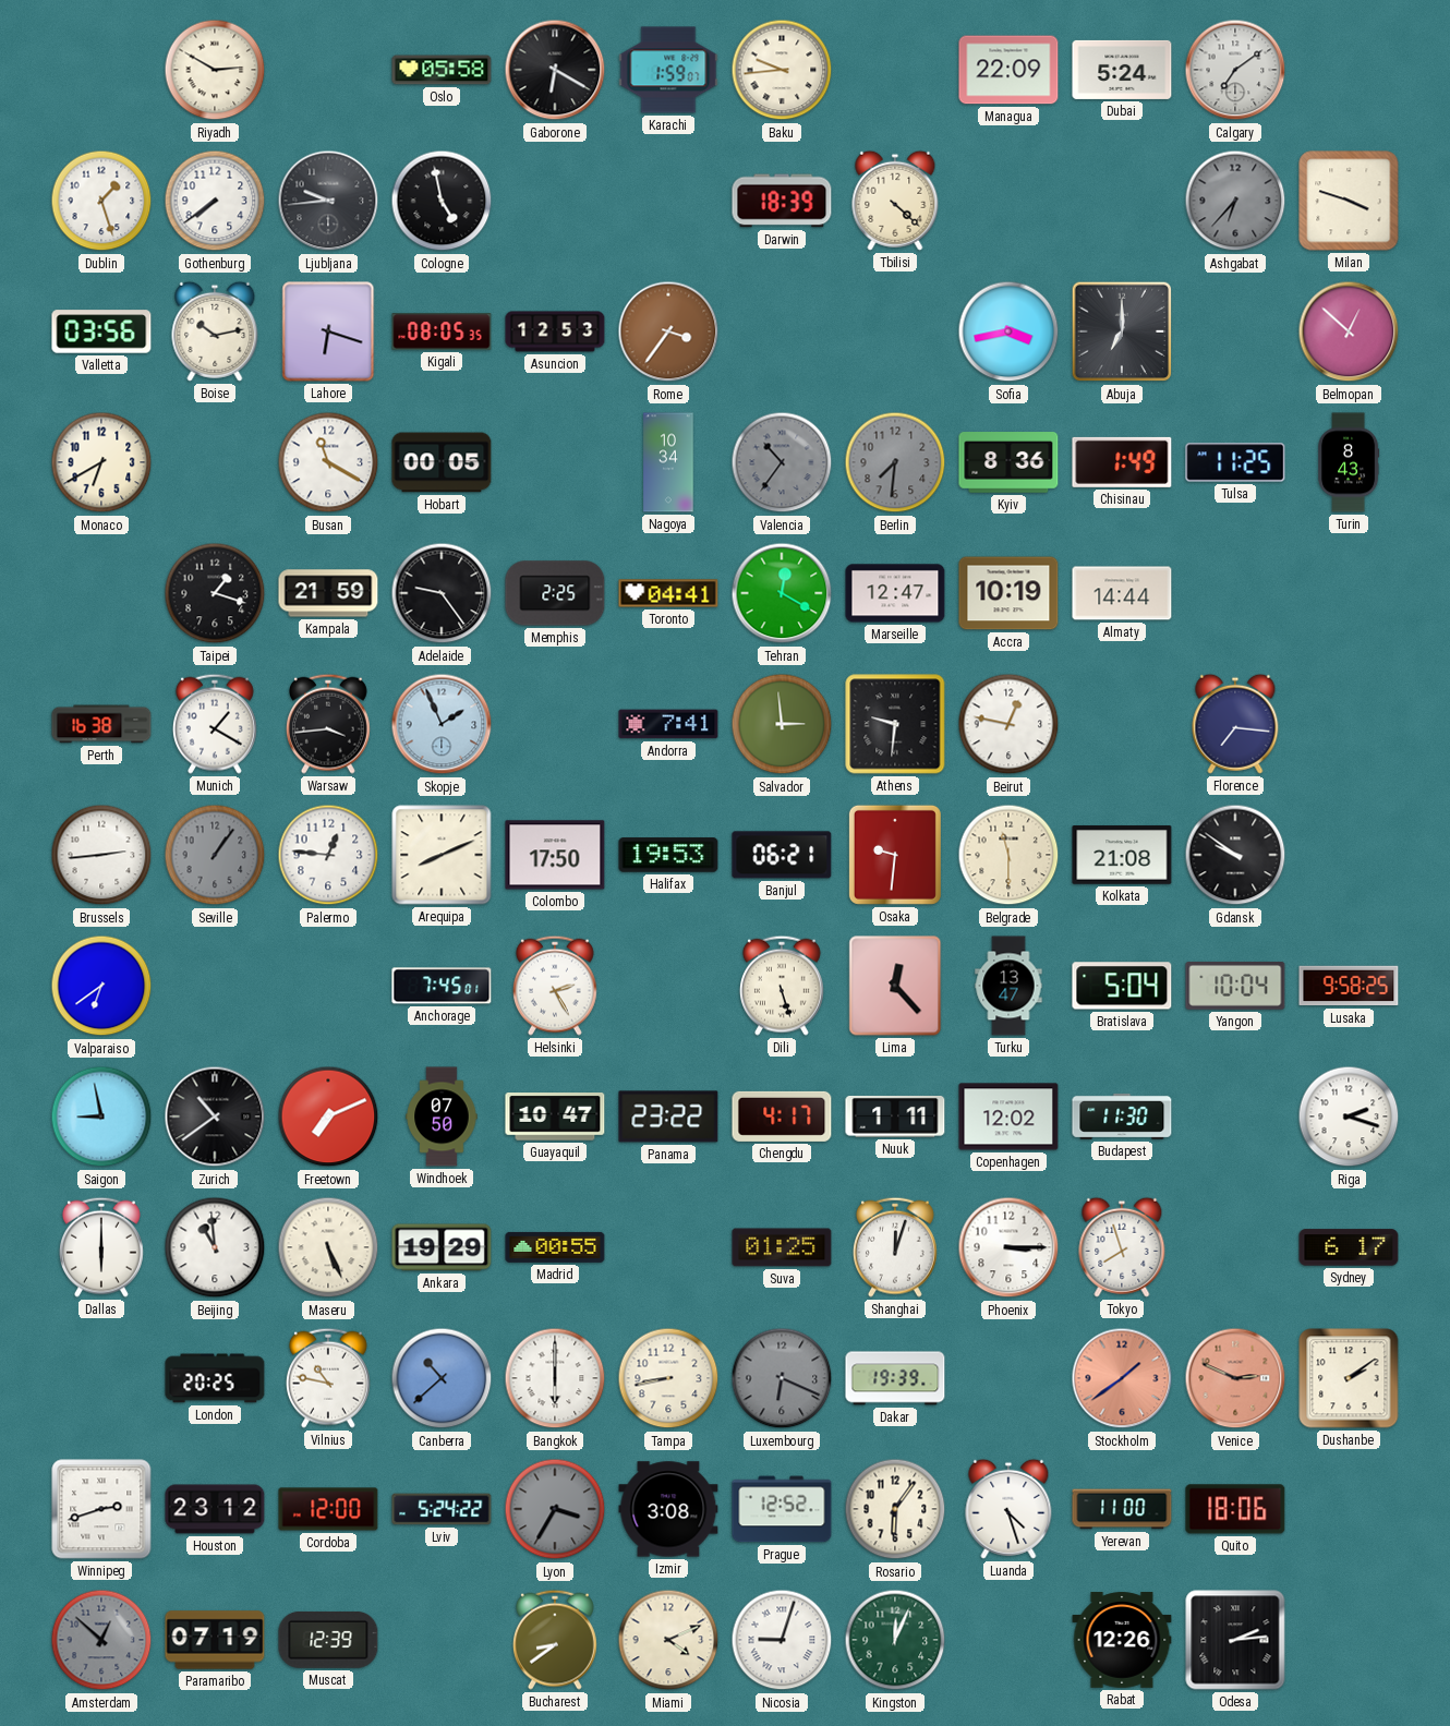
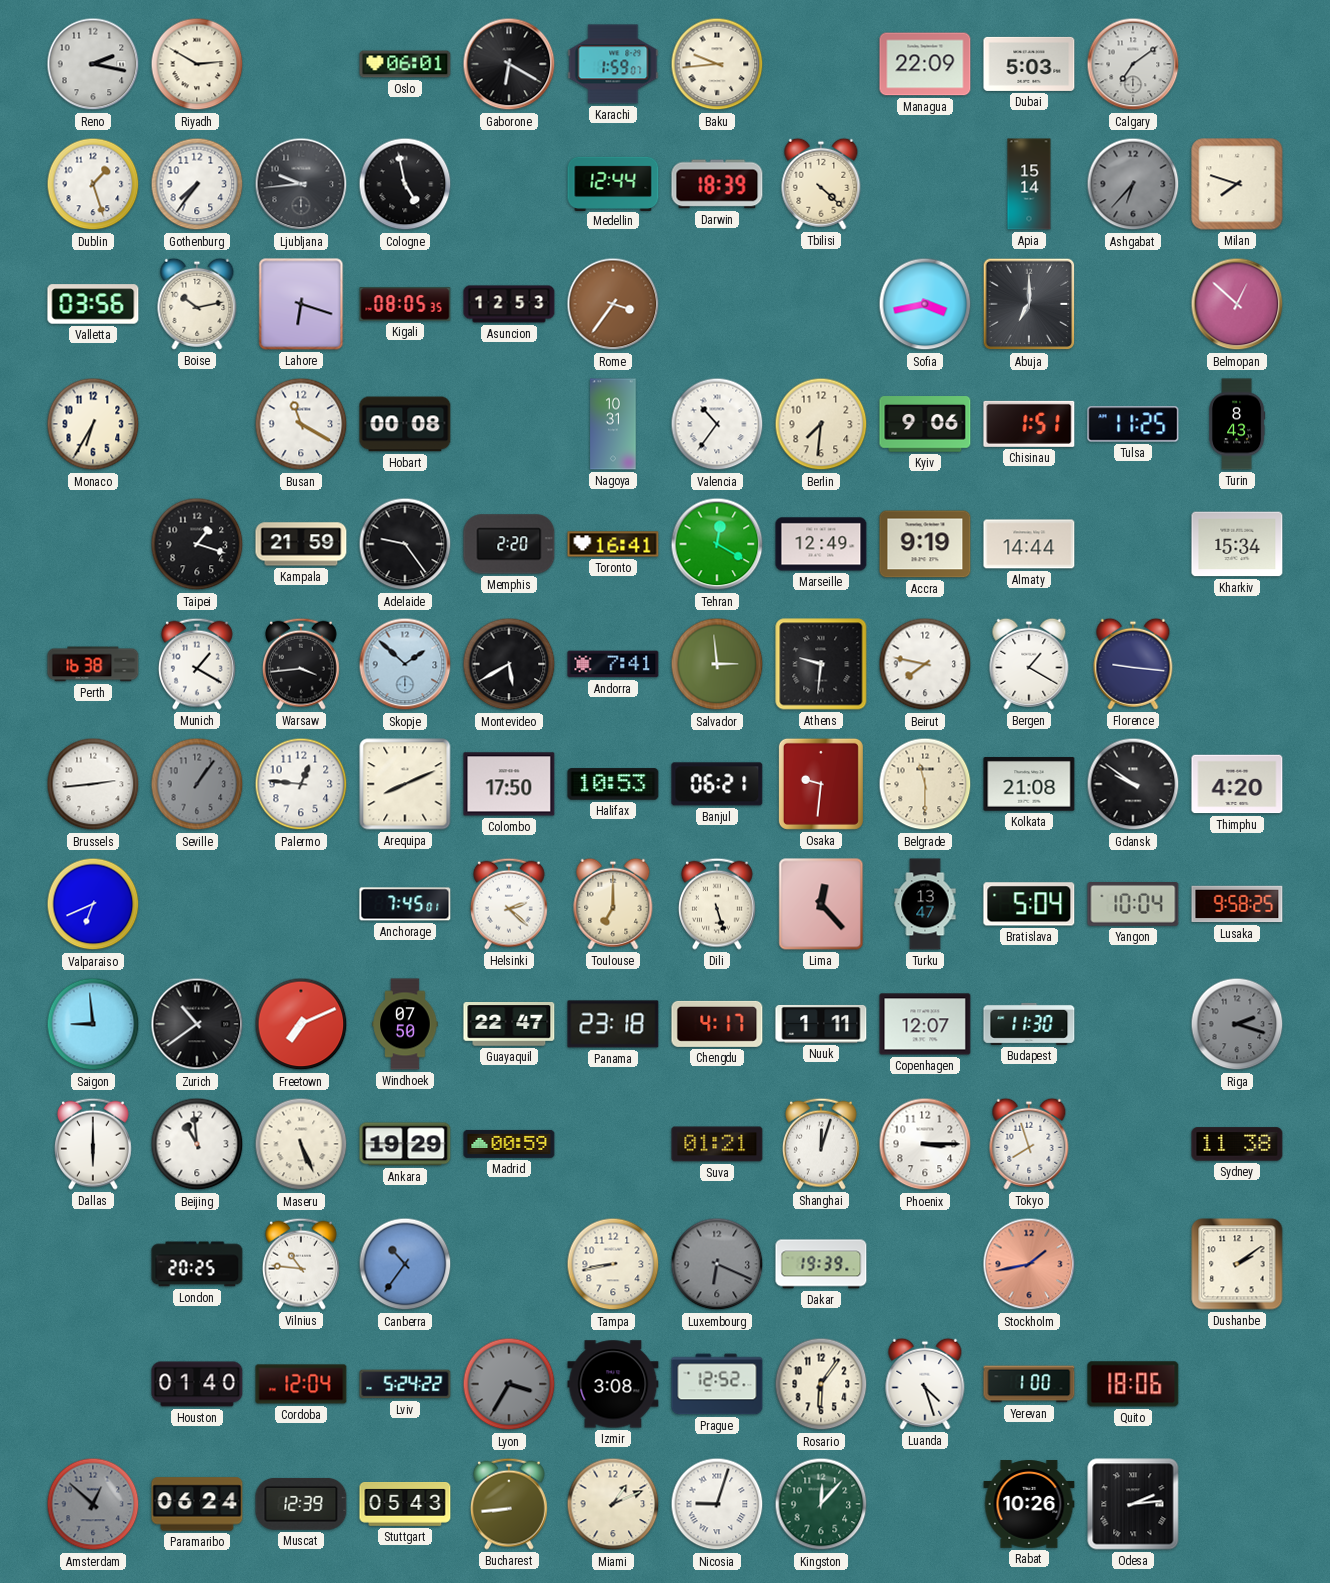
Reno: none -> 2:17 (93, 64)
Oslo: 05:58 -> 06:01 (405, 64)
Dubai: 5:24 -> 5:03 (1029, 64)
Gothenburg: 7:39 -> 7:36 (197, 184)
Medellin: none -> 12:44 (613, 183)
Apia: none -> 15:14 (1029, 184)
Milan: 3:48 -> 7:48 (1237, 184)
Monaco: 6:40 -> 6:35 (93, 424)
Hobart: 00:05 -> 00:08 (405, 424)
Nagoya: 10:34 -> 10:31 (613, 424)
Valencia dial: grey -> white (717, 424)
Berlin dial: grey -> cream (821, 424)
Kyiv: 8:36 -> 9:06 (925, 424)
Chisinau: 1:49 -> 1:51 (1029, 424)
Memphis: 2:25 -> 2:20 (509, 544)
Toronto: 04:41 -> 16:41 (613, 544)
Marseille: 12:47 -> 12:49 (821, 544)
Accra: 10:19 -> 9:19 (925, 544)
Kharkiv: none -> 15:34 (1237, 544)
Skopje: 1:56 -> 1:52 (405, 664)
Montevideo: none -> 5:40 (509, 664)
Beirut: 12:47 -> 7:47 (925, 664)
Bergen: none -> 1:20 (1029, 664)
Florence: 7:16 -> 9:16 (1133, 664)
Halifax: 19:53 -> 10:53 (613, 784)
Thimphu: none -> 4:20 (1237, 784)
Valparaiso: 6:39 -> 6:41 (93, 904)
Helsinki: 2:25 -> 2:22 (509, 904)
Toulouse: none -> 7:00 (613, 904)
Saigon: 8:58 -> 8:59 (93, 1024)
Guayaquil: 10:47 -> 22:47 (509, 1025)
Panama: 23:22 -> 23:18 (613, 1024)
Copenhagen: 12:02 -> 12:07 (925, 1024)
Riga dial: white -> grey (1237, 1024)
Madrid: 00:55 -> 00:59 (509, 1144)
Suva: 01:25 -> 01:21 (717, 1144)
Sydney: 6:17 -> 11:38 (1237, 1144)
Vilnius: 10:47 -> 10:46 (301, 1264)
Canberra: 10:38 -> 10:36 (405, 1264)
Bangkok: 6:00 -> none (555, 1378)
Stockholm: 1:39 -> 1:43 (1029, 1264)
Venice: 2:49 -> none (1235, 1378)
Winnipeg: 2:42 -> none (101, 1509)
Houston: 23:12 -> 01:40 (197, 1384)
Cordoba: 12:00 -> 12:04 (301, 1384)
Yerevan: 11:00 -> 1:00 (1029, 1384)
Paramaribo: 07:19 -> 06:24 (197, 1504)
Stuttgart: none -> 05:43 (405, 1505)
Bucharest: 8:39 -> 8:44 (509, 1504)
Miami: 4:11 -> 1:11 (613, 1504)
Kingston: 12:04 -> 12:07 (821, 1504)
Rabat: 12:26 -> 10:26 (1029, 1504)
